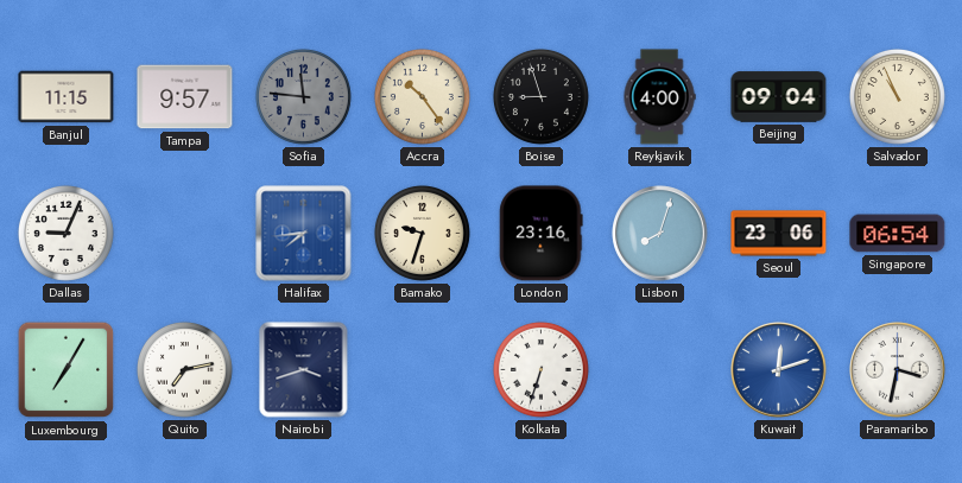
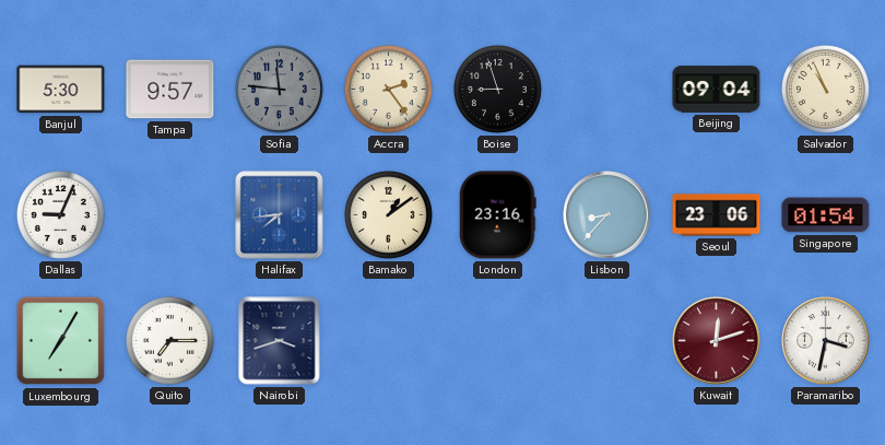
Banjul: 11:15 -> 5:30 (61, 90)
Accra: 10:24 -> 2:24 (388, 89)
Reykjavik: 4:00 -> none (659, 97)
Bamako: 9:33 -> 1:09 (388, 214)
Lisbon: 8:03 -> 8:37 (607, 215)
Singapore: 06:54 -> 01:54 (826, 215)
Quito: 7:13 -> 7:15 (169, 340)
Kolkata: 6:33 -> none (540, 369)
Kuwait dial: blue -> burgundy (717, 341)
